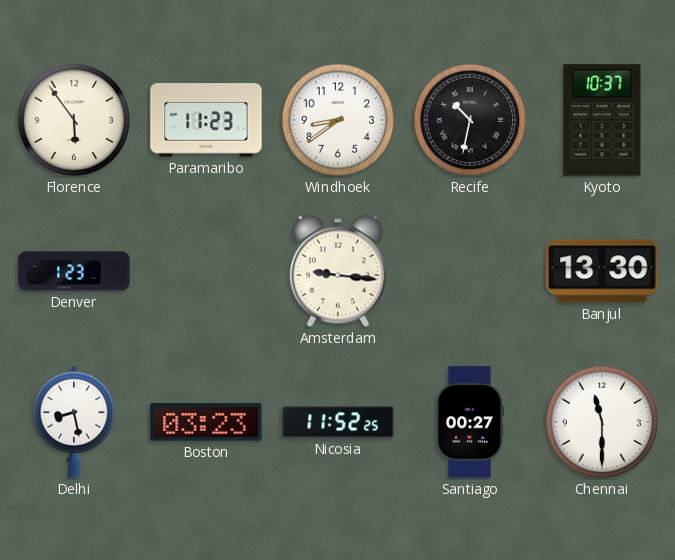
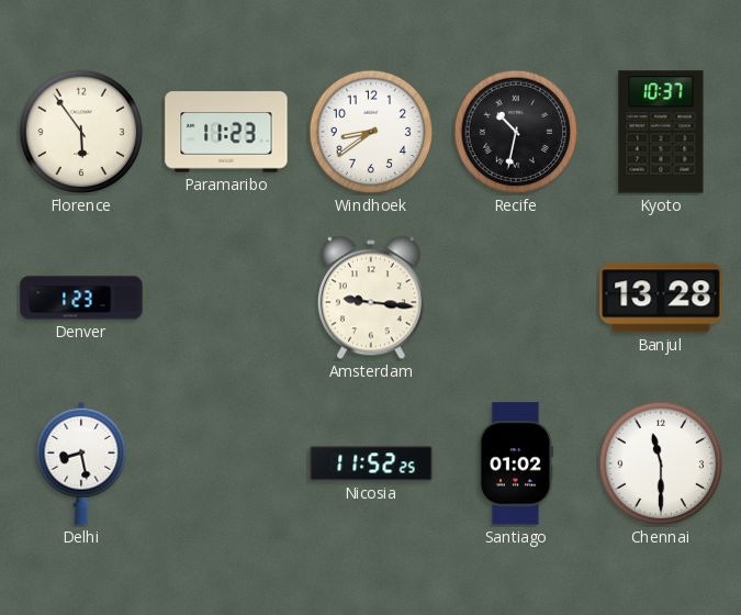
Banjul: 13:30 -> 13:28 (661, 298)
Boston: 03:23 -> none (206, 422)
Santiago: 00:27 -> 01:02 (516, 463)
